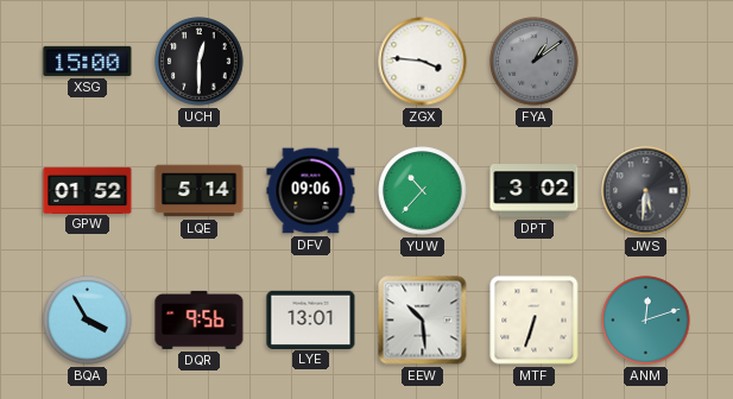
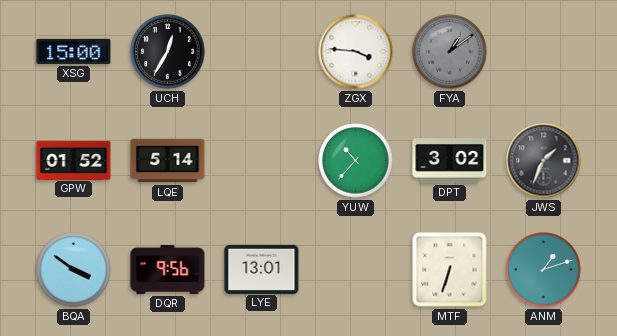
UCH: 12:30 -> 12:35 (168, 52)
DFV: 09:06 -> none (311, 191)
JWS: 5:31 -> 1:34 (544, 161)
BQA: 3:55 -> 3:51 (74, 270)
EEW: 10:29 -> none (423, 321)
ANM: 12:12 -> 1:12 (544, 270)
